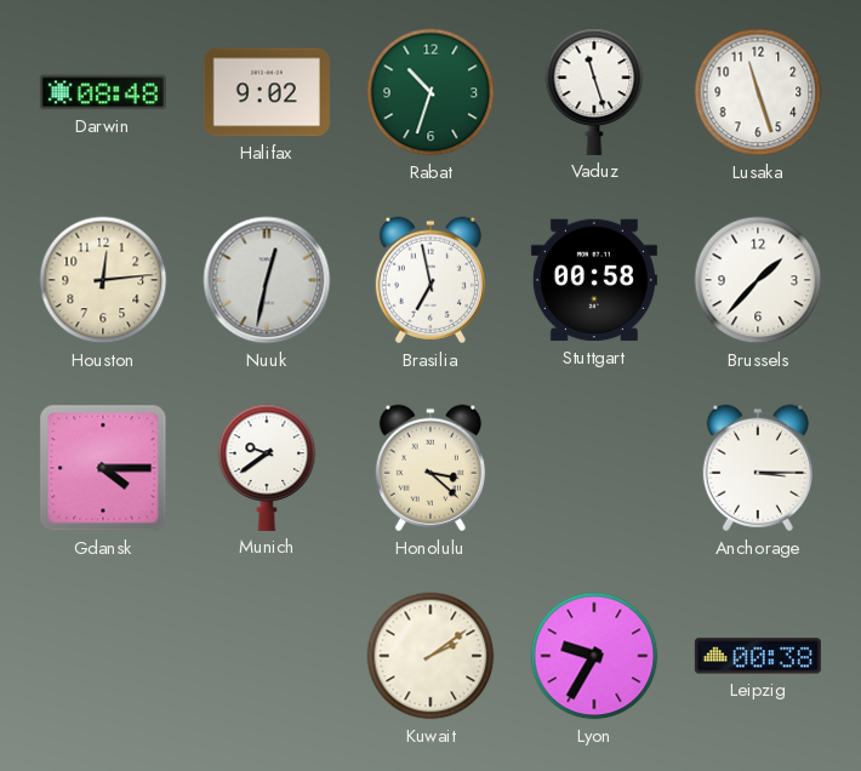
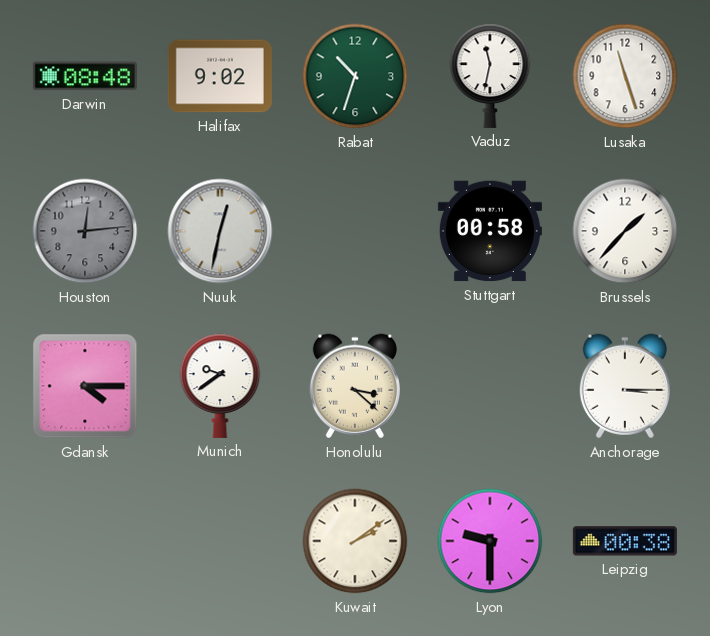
Vaduz: 11:27 -> 11:32 (490, 76)
Houston dial: cream -> grey (85, 231)
Brasilia: 6:58 -> none (430, 280)
Lyon: 9:35 -> 9:30 (490, 541)
